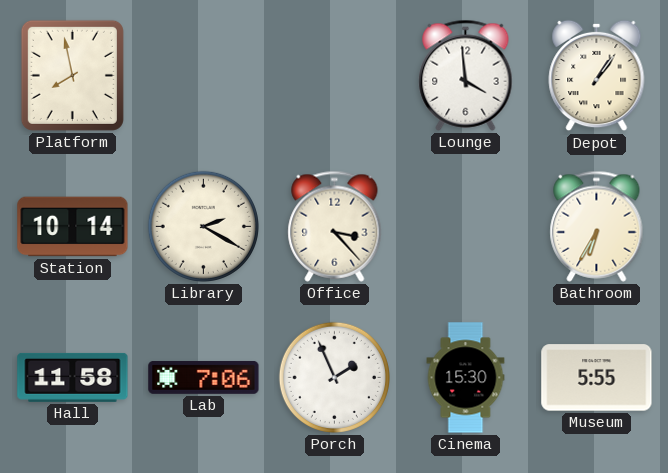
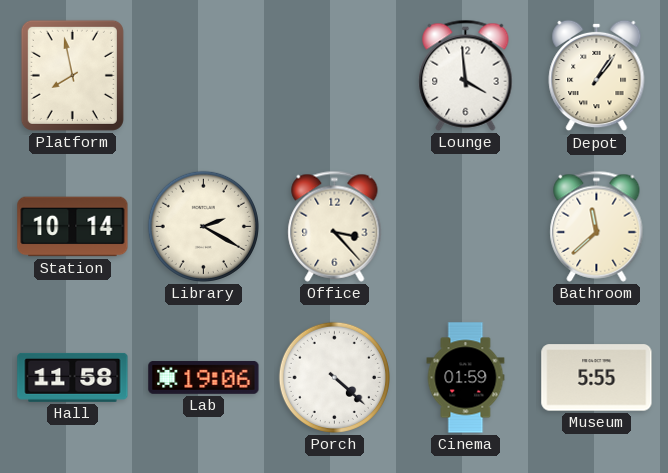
Bathroom: 6:35 -> 11:38 (597, 226)
Lab: 7:06 -> 19:06 (204, 377)
Porch: 1:56 -> 4:22 (334, 377)
Cinema: 15:30 -> 01:59 (466, 378)
